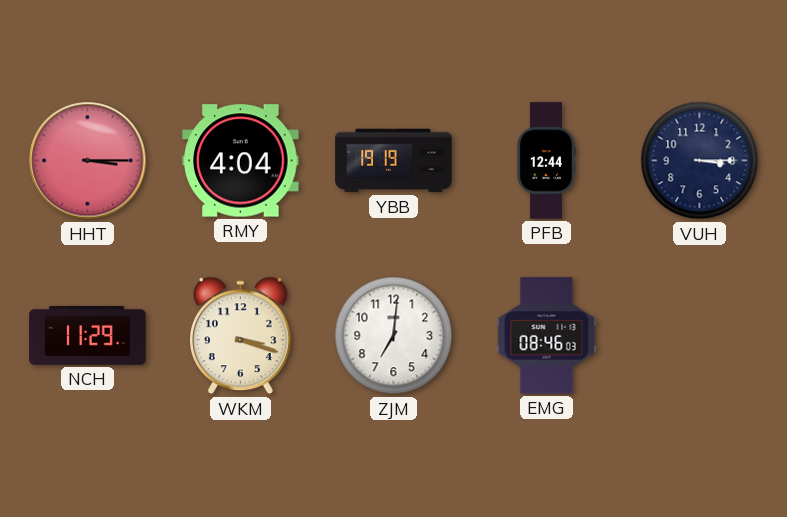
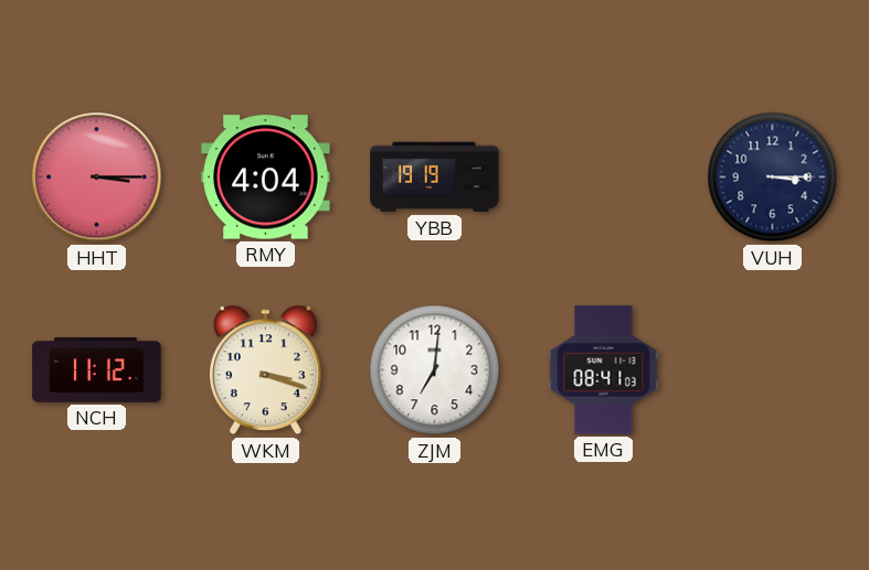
PFB: 12:44 -> none (546, 161)
NCH: 11:29 -> 11:12 (97, 370)
EMG: 08:46 -> 08:41 (604, 370)
